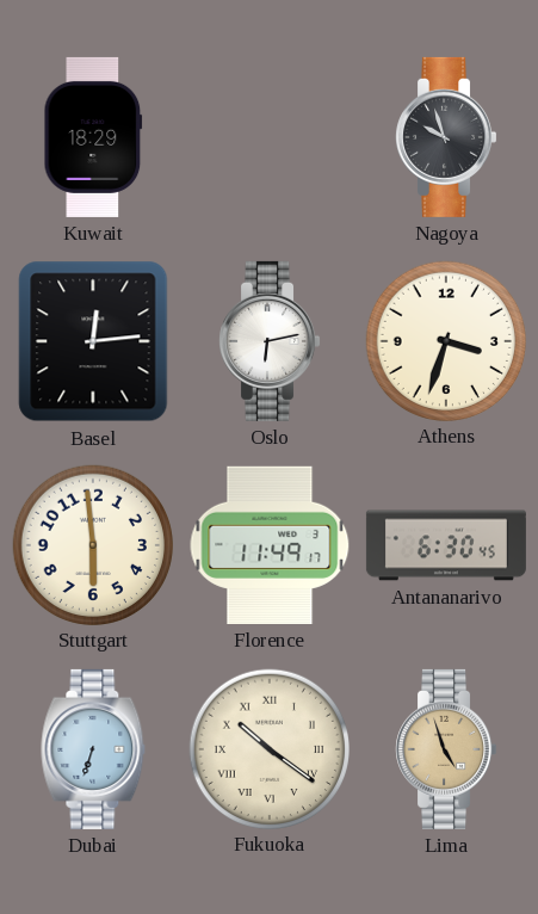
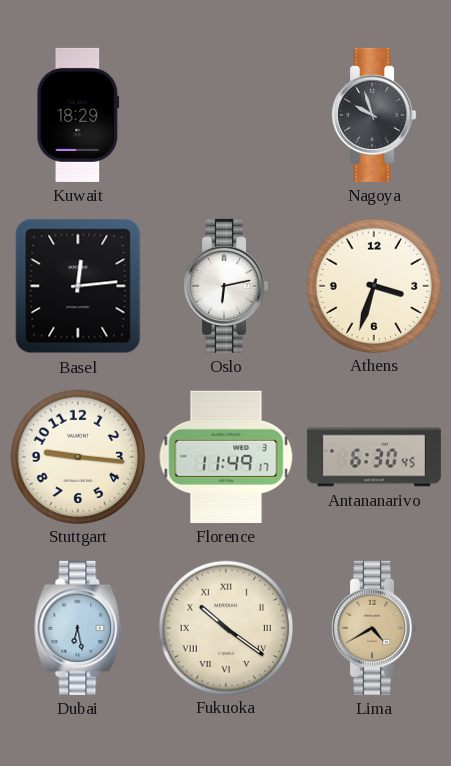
Stuttgart: 5:59 -> 9:16 (77, 456)
Dubai: 6:33 -> 6:28 (78, 628)
Lima: 4:57 -> 4:40 (374, 628)
